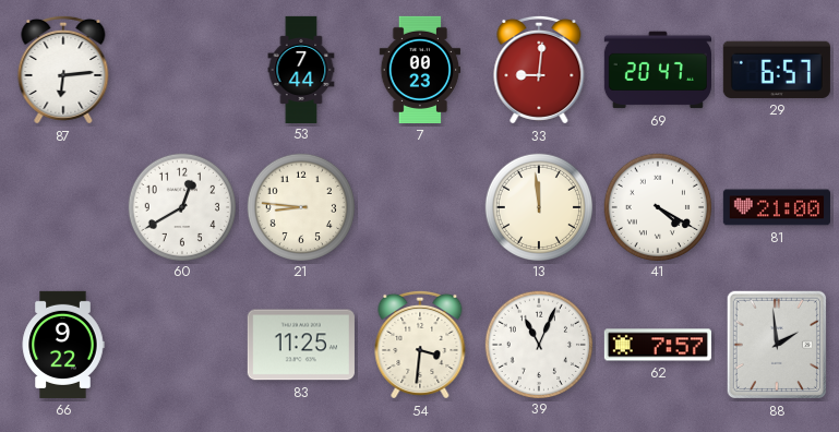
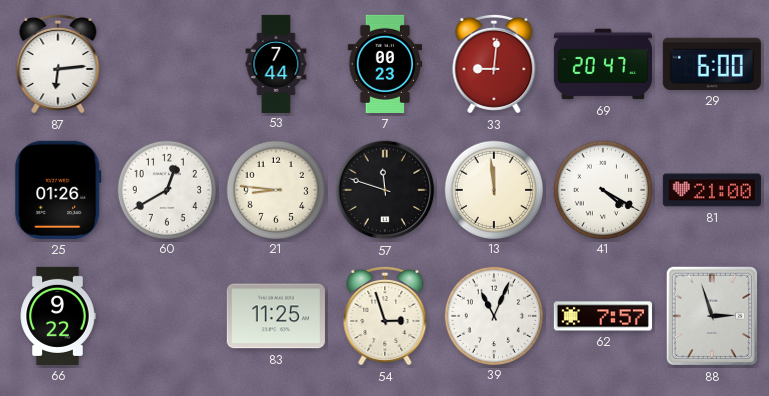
29: 6:57 -> 6:00 (712, 64)
25: none -> 01:26 (58, 190)
57: none -> 11:48 (385, 190)
54: 3:31 -> 2:57 (385, 316)
88: 1:59 -> 2:57 (711, 316)
